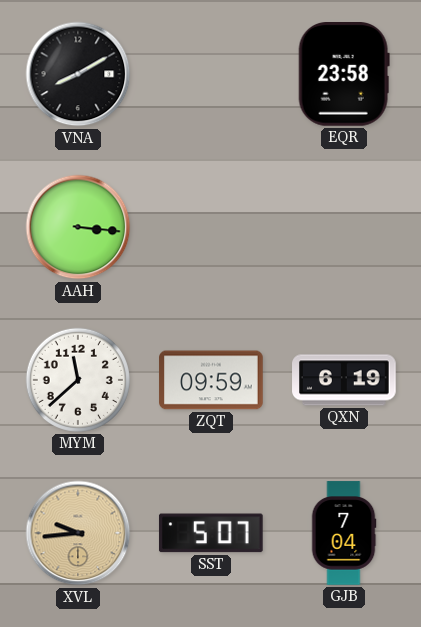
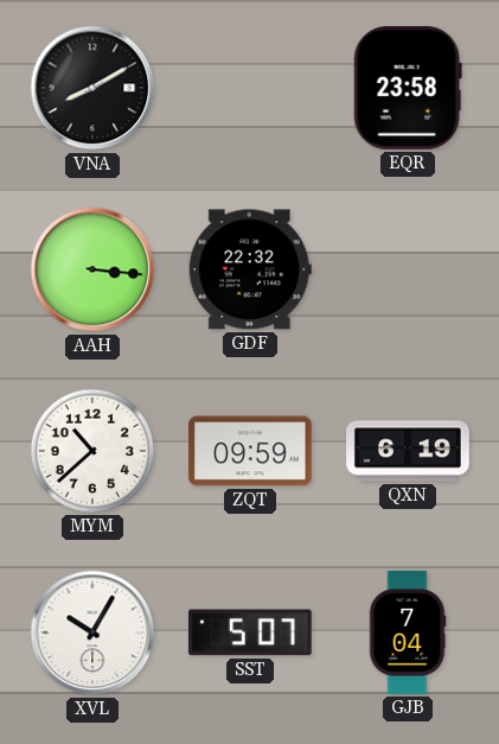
GDF: none -> 22:32 (250, 269)
MYM: 11:38 -> 10:38 (92, 451)
XVL: 9:44 -> 10:05 (92, 632)
XVL dial: champagne -> white (92, 632)
